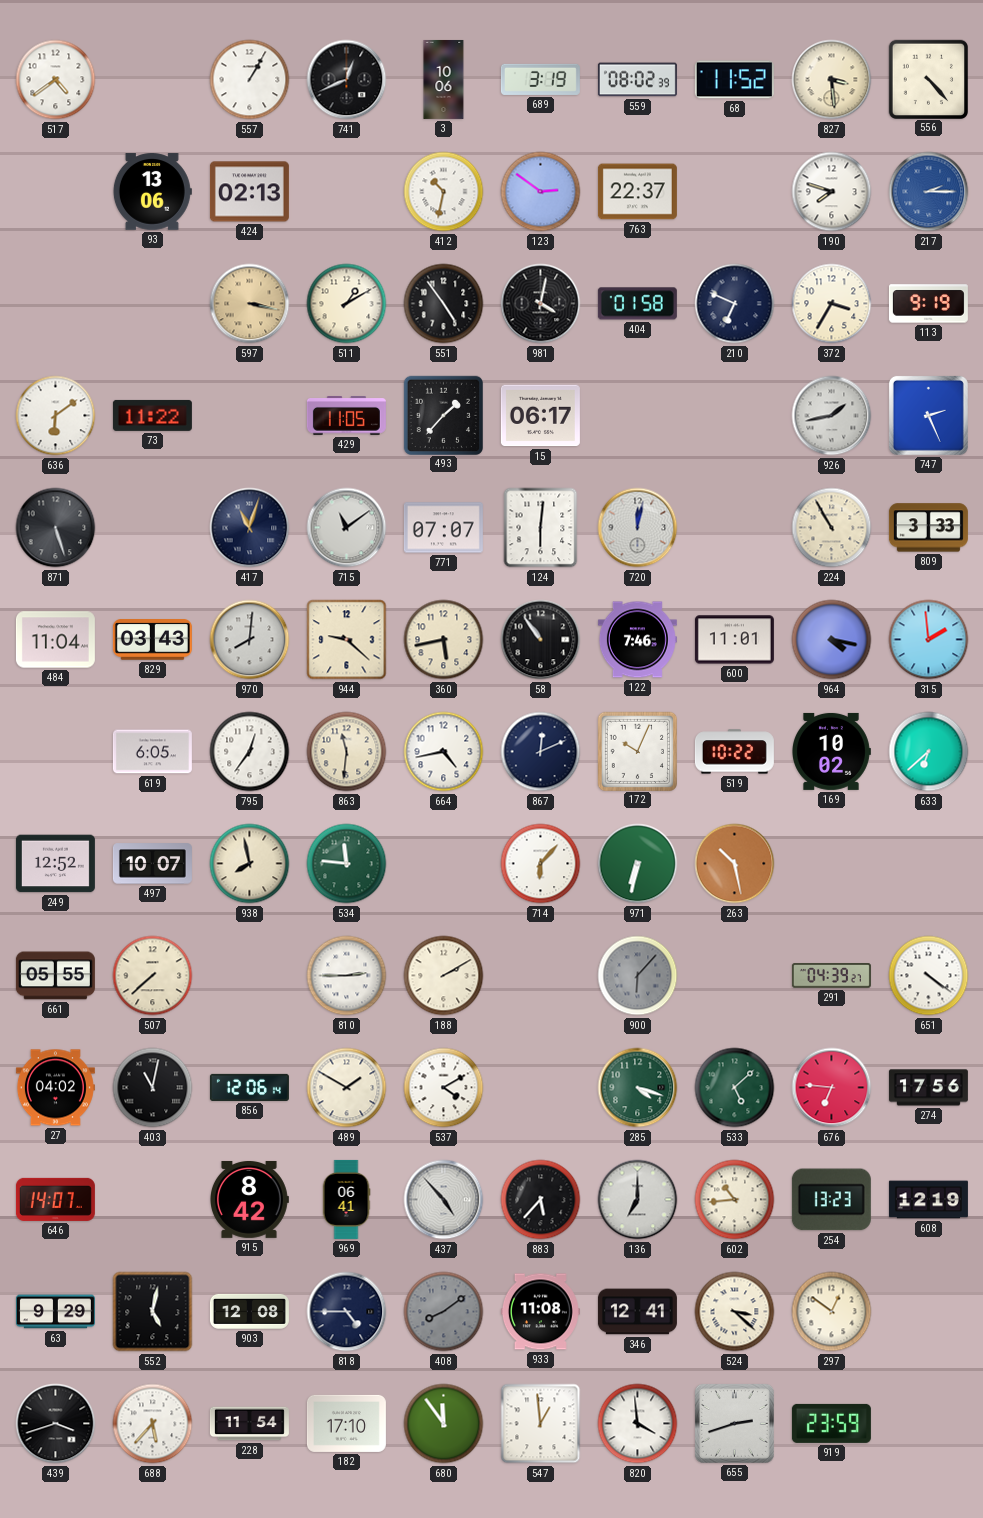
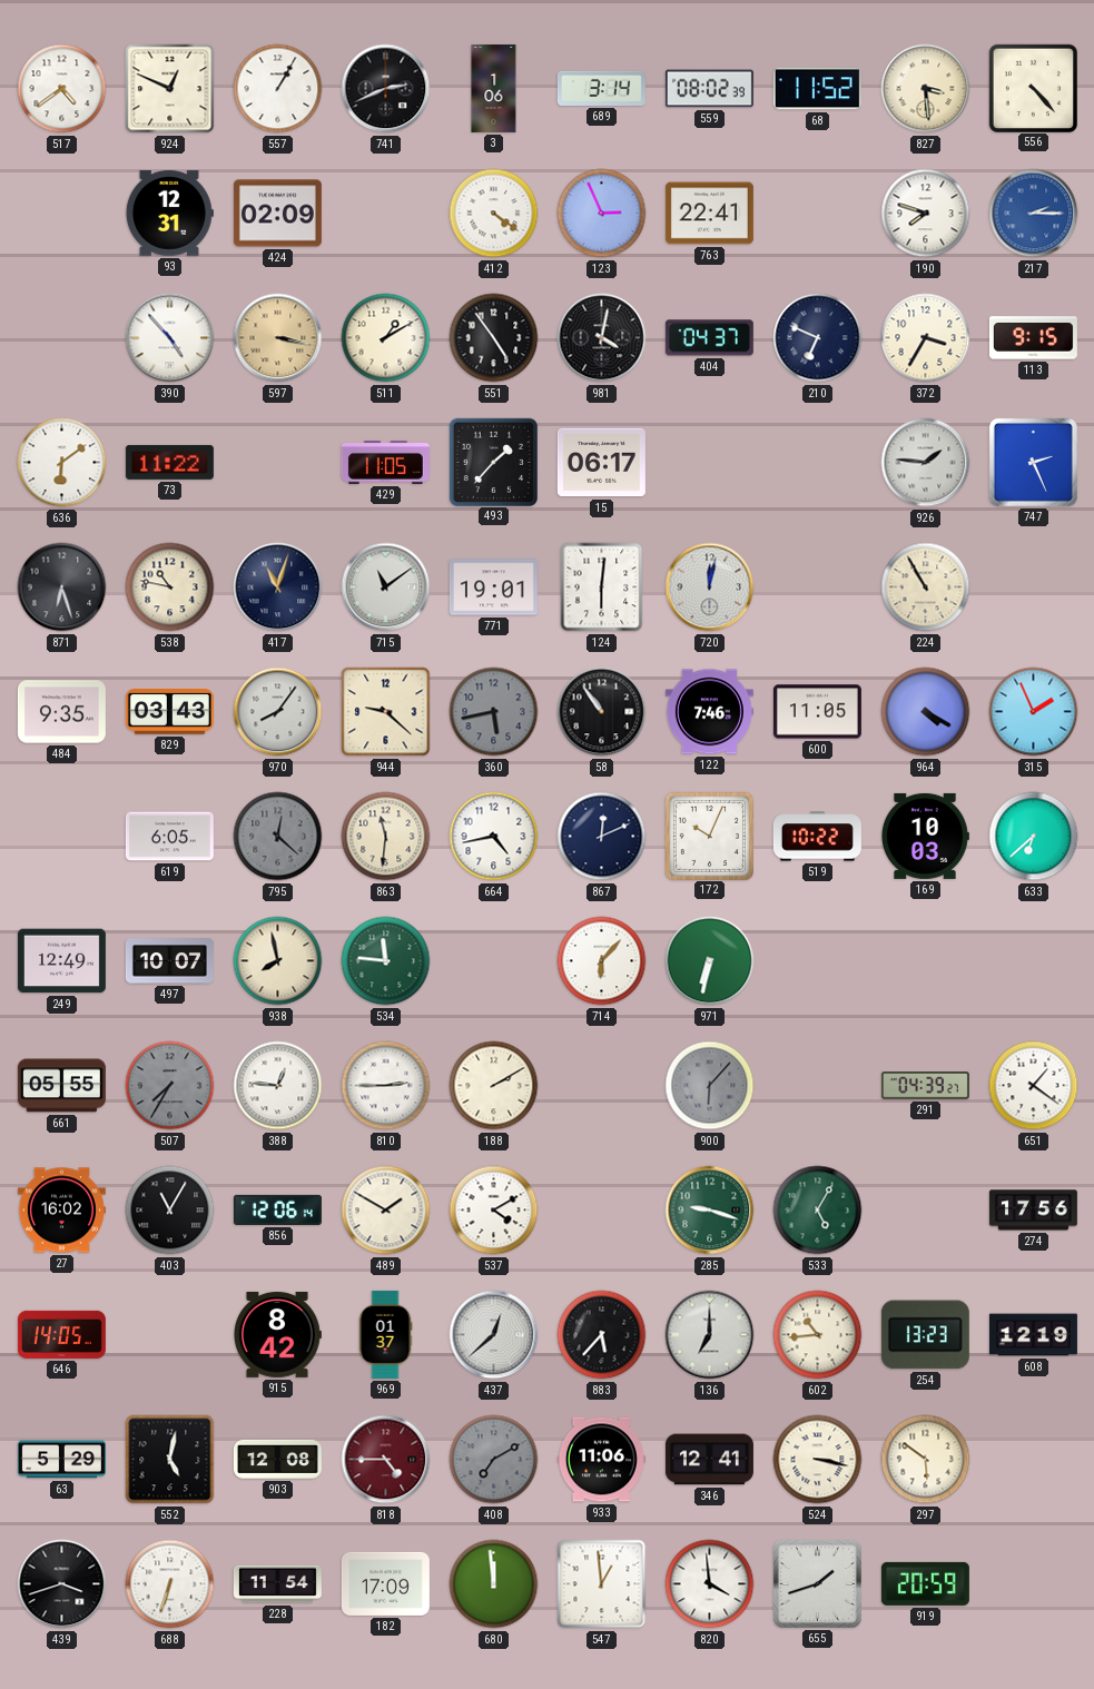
924: none -> 12:49 (170, 89)
741: 12:41 -> 2:41 (386, 89)
3: 10:06 -> 1:06 (494, 88)
689: 3:19 -> 3:14 (601, 88)
93: 13:06 -> 12:31 (169, 214)
424: 02:13 -> 02:09 (277, 214)
412: 10:32 -> 4:21 (494, 214)
123: 2:51 -> 2:56 (602, 214)
763: 22:37 -> 22:41 (709, 214)
390: none -> 4:53 (170, 338)
404: 01:58 -> 04:37 (709, 338)
113: 9:19 -> 9:15 (1033, 338)
926: 1:43 -> 1:46 (926, 463)
871: 5:27 -> 6:27 (62, 587)
538: none -> 10:47 (170, 587)
771: 07:07 -> 19:01 (493, 587)
809: 3:33 -> none (928, 528)
484: 11:04 -> 9:35 (61, 712)
970: 8:01 -> 8:06 (278, 712)
360 dial: cream -> grey (494, 712)
600: 11:01 -> 11:05 (817, 712)
964: 4:17 -> 4:20 (926, 712)
315: 1:59 -> 1:56 (1034, 712)
795: 12:36 -> 12:22 (278, 837)
795 dial: white -> grey (278, 837)
169: 10:02 -> 10:03 (925, 836)
249: 12:52 -> 12:49 (61, 961)
263: 10:28 -> none (735, 864)
507: 7:38 -> 7:35 (170, 1086)
507 dial: cream -> grey (170, 1086)
388: none -> 12:46 (278, 1086)
651: 4:21 -> 1:21 (1034, 1086)
27: 04:02 -> 16:02 (61, 1211)
403: 11:02 -> 11:05 (170, 1211)
285: 4:18 -> 9:18 (710, 1211)
533: 5:08 -> 5:05 (818, 1211)
676: 6:46 -> none (832, 1088)
646: 14:07 -> 14:05 (61, 1334)
969: 06:41 -> 01:37 (385, 1334)
437: 4:53 -> 12:38 (494, 1335)
63: 9:29 -> 5:29 (61, 1460)
818 dial: navy -> burgundy (386, 1460)
408: 8:09 -> 7:10 (494, 1460)
933: 11:08 -> 11:06 (601, 1460)
524: 3:22 -> 3:17 (818, 1460)
297: 12:51 -> 5:51 (926, 1460)
688: 5:37 -> 6:33 (170, 1584)
182: 17:10 -> 17:09 (385, 1583)
680: 11:54 -> 11:59 (494, 1584)
655: 2:42 -> 1:42 (817, 1583)
919: 23:59 -> 20:59 (925, 1583)
